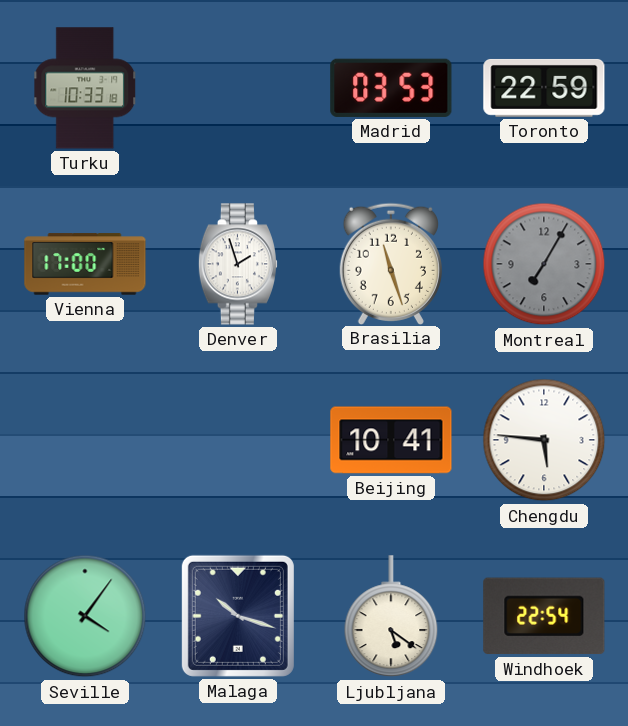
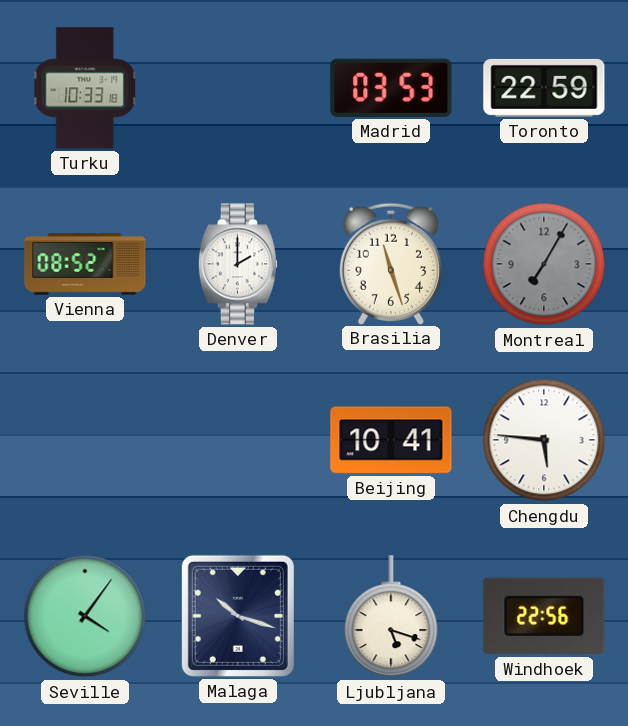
Vienna: 17:00 -> 08:52 (85, 264)
Denver: 1:57 -> 2:00 (238, 264)
Ljubljana: 5:21 -> 5:18 (391, 617)
Windhoek: 22:54 -> 22:56 (544, 616)
